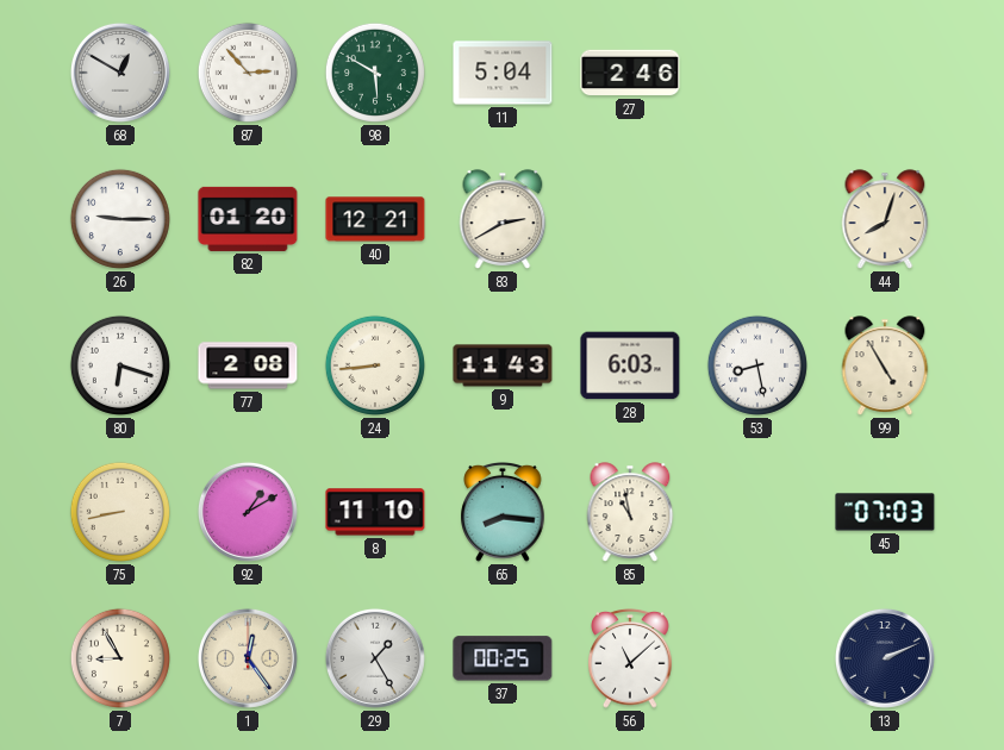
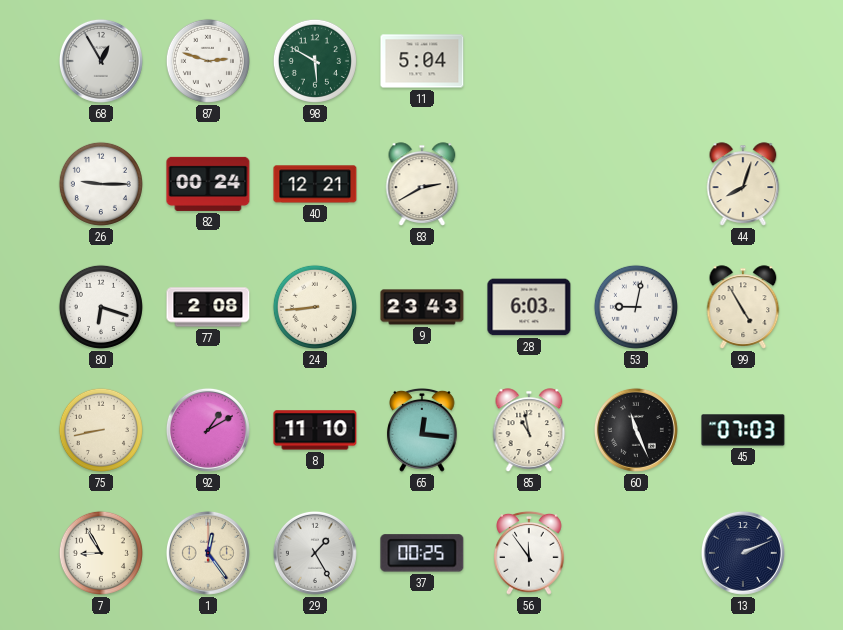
68: 12:50 -> 12:55 (101, 61)
87: 2:53 -> 2:48 (208, 61)
27: 2:46 -> none (630, 73)
82: 01:20 -> 00:24 (208, 184)
9: 11:43 -> 23:43 (422, 307)
53: 8:28 -> 9:02 (636, 307)
65: 8:16 -> 12:16 (422, 431)
60: none -> 11:26 (636, 430)
56: 11:08 -> 11:54 (529, 554)
